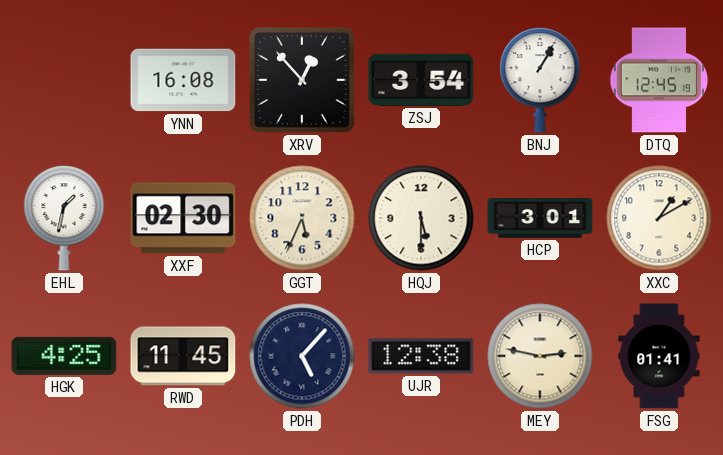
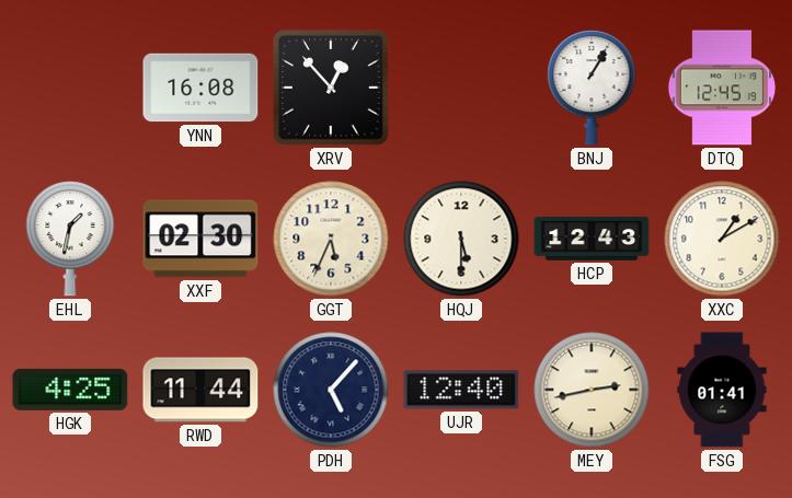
ZSJ: 3:54 -> none (421, 80)
HCP: 3:01 -> 12:43 (592, 240)
RWD: 11:45 -> 11:44 (200, 390)
UJR: 12:38 -> 12:40 (461, 390)
MEY: 2:47 -> 2:43 (592, 390)
